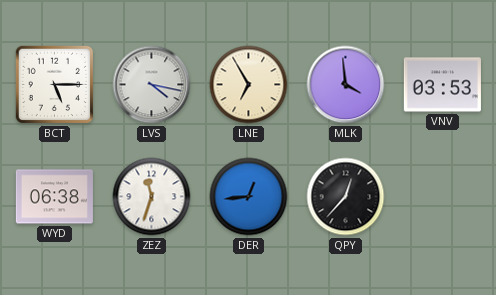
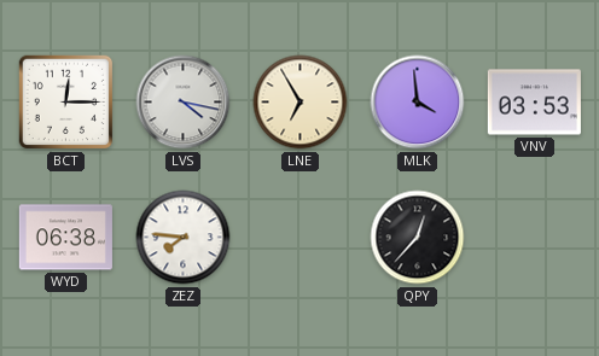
BCT: 5:15 -> 12:15 (66, 103)
ZEZ: 11:33 -> 7:46 (184, 238)
DER: 12:44 -> none (249, 197)
